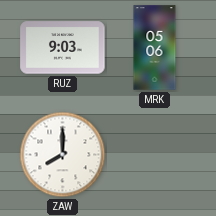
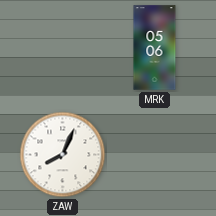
RUZ: 9:03 -> none (63, 48)
ZAW: 8:00 -> 8:04 (63, 155)
